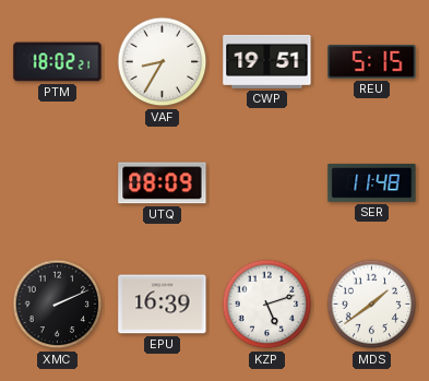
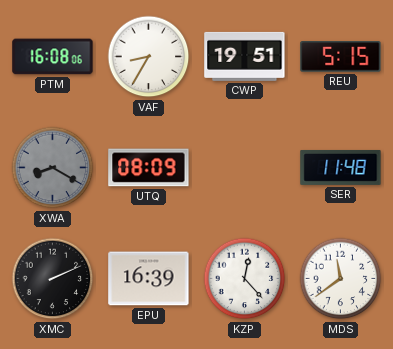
PTM: 18:02 -> 16:08 (53, 57)
XWA: none -> 8:20 (53, 168)
KZP: 5:12 -> 12:23 (245, 279)
MDS: 1:39 -> 11:39 (341, 279)
